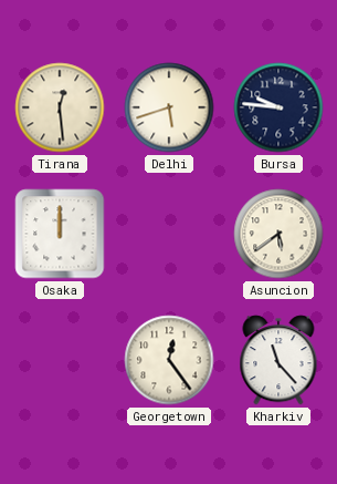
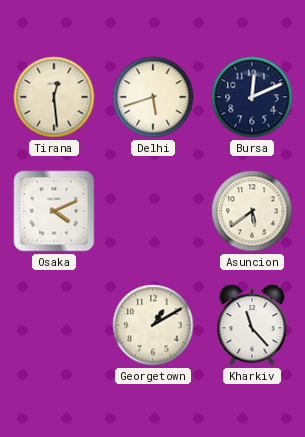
Bursa: 9:46 -> 12:11 (252, 97)
Osaka: 12:00 -> 4:11 (54, 211)
Georgetown: 12:24 -> 1:10 (153, 325)
